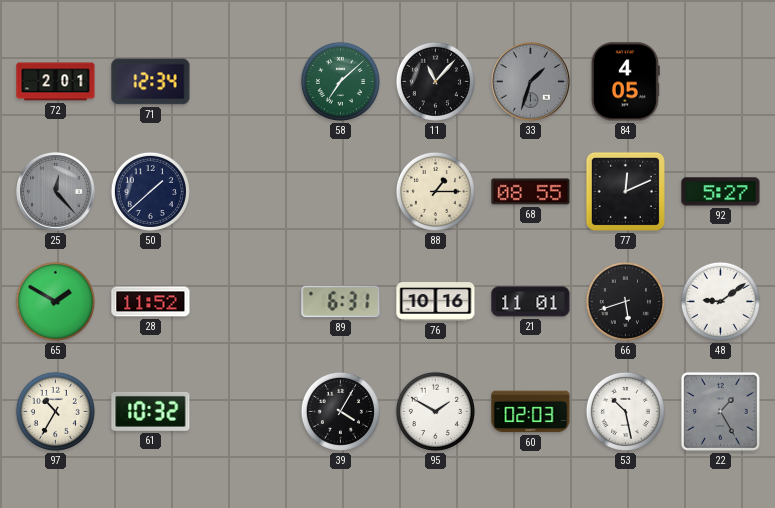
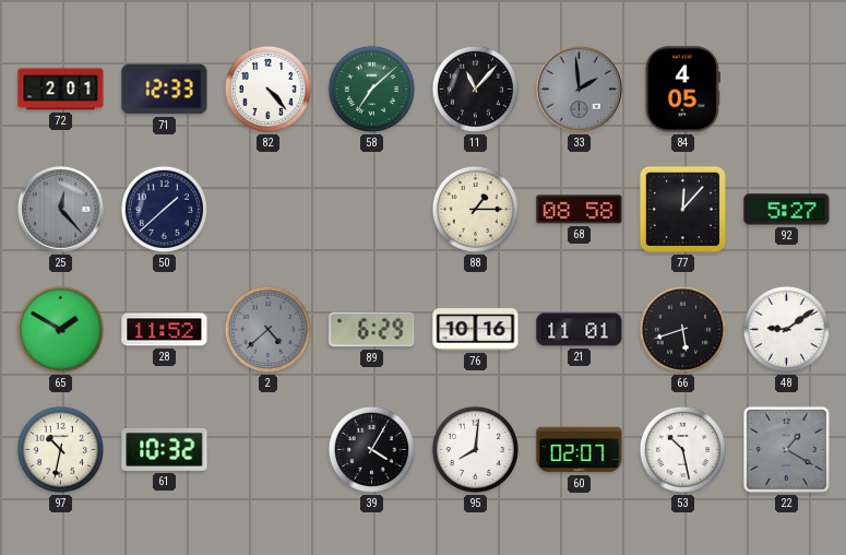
71: 12:34 -> 12:33 (165, 90)
82: none -> 4:23 (267, 88)
33: 1:33 -> 1:59 (580, 90)
68: 08:55 -> 08:58 (580, 210)
77: 12:11 -> 12:07 (682, 209)
2: none -> 4:38 (267, 329)
89: 6:31 -> 6:29 (372, 330)
97: 10:35 -> 10:32 (60, 449)
95: 1:50 -> 8:01 (475, 449)
60: 02:03 -> 02:07 (580, 450)
22: 1:25 -> 1:20 (786, 449)
